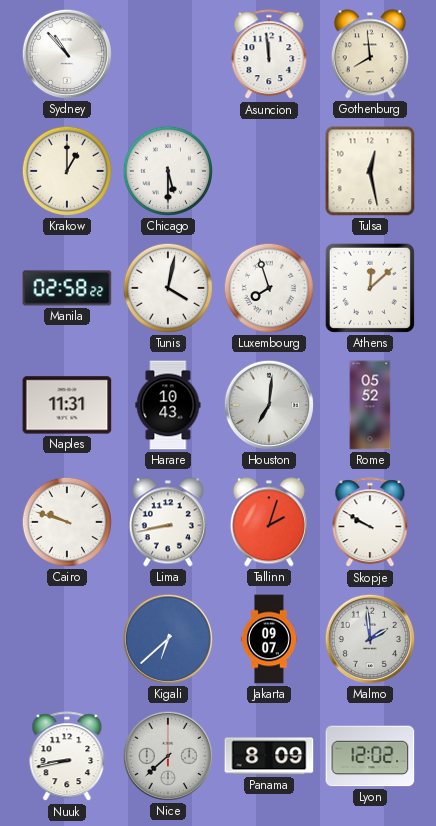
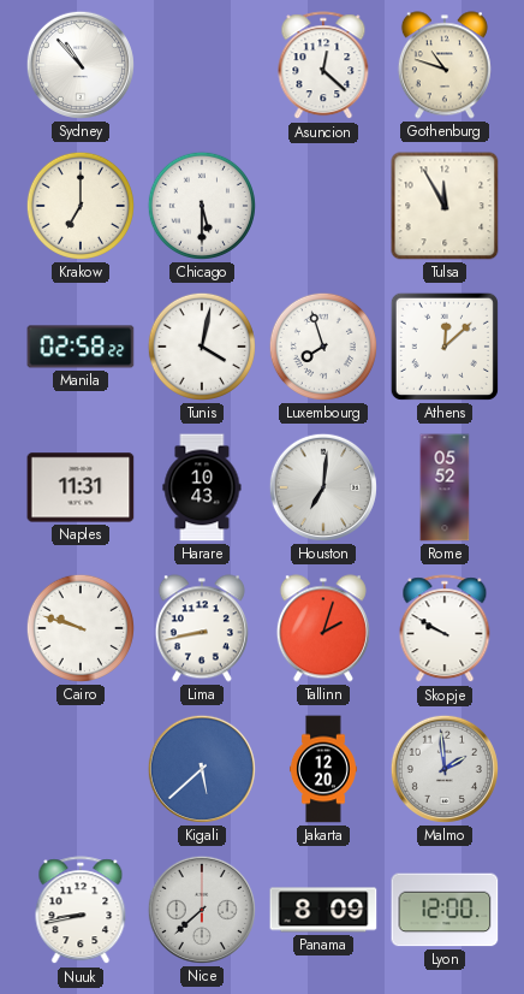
Asuncion: 11:59 -> 12:22 (323, 66)
Gothenburg: 7:59 -> 10:48 (445, 65)
Krakow: 1:00 -> 7:00 (81, 206)
Tulsa: 12:28 -> 11:55 (445, 206)
Kigali: 6:38 -> 5:38 (202, 769)
Jakarta: 09:07 -> 12:20 (323, 769)
Lyon: 12:02 -> 12:00 (445, 910)
